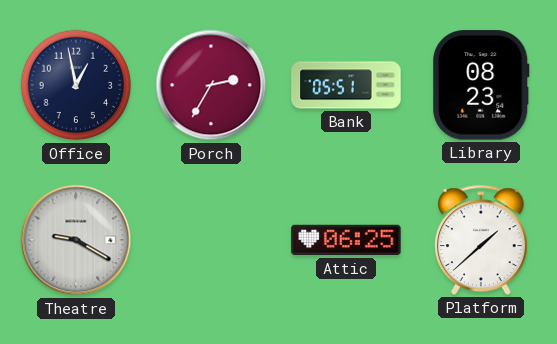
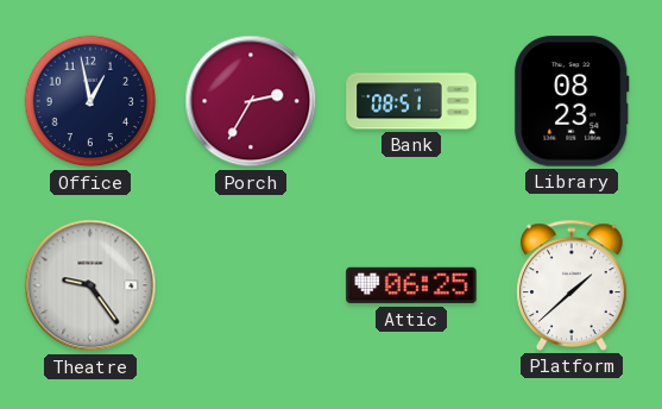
Bank: 05:51 -> 08:51 (411, 101)
Theatre: 9:20 -> 9:24 (90, 285)
